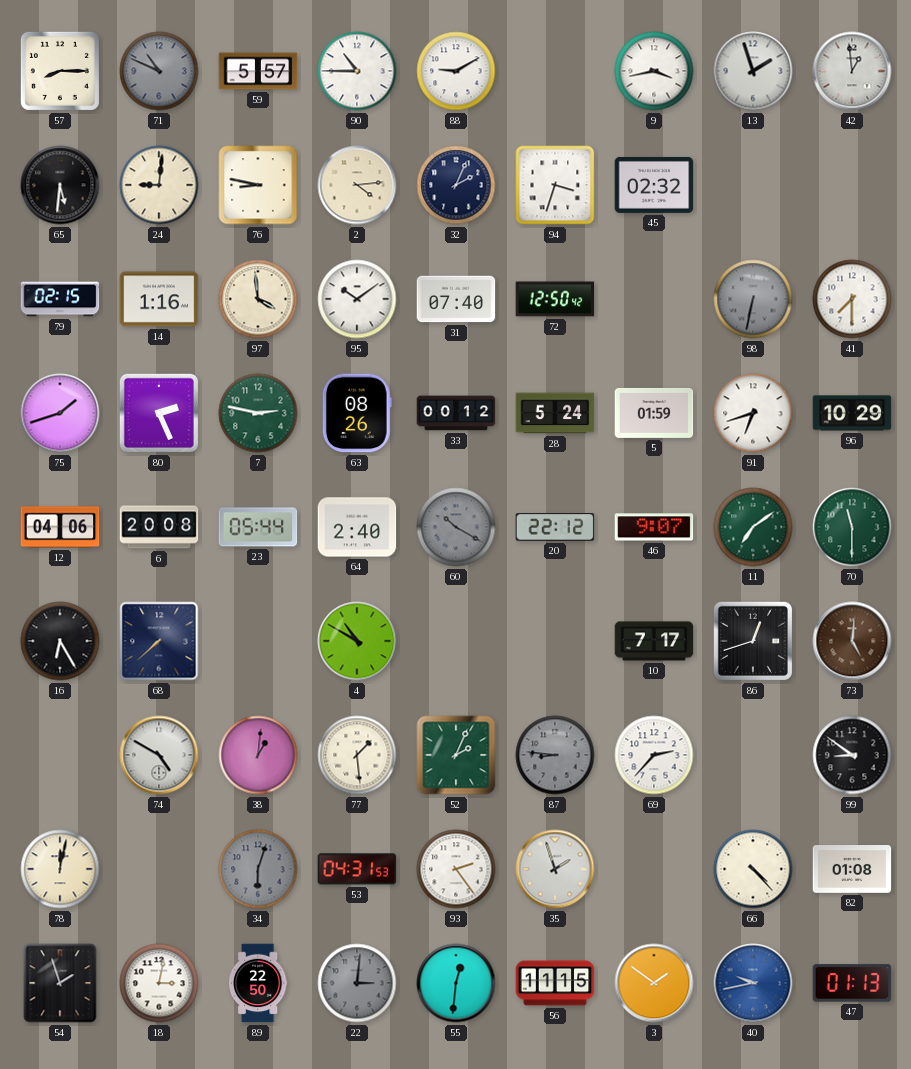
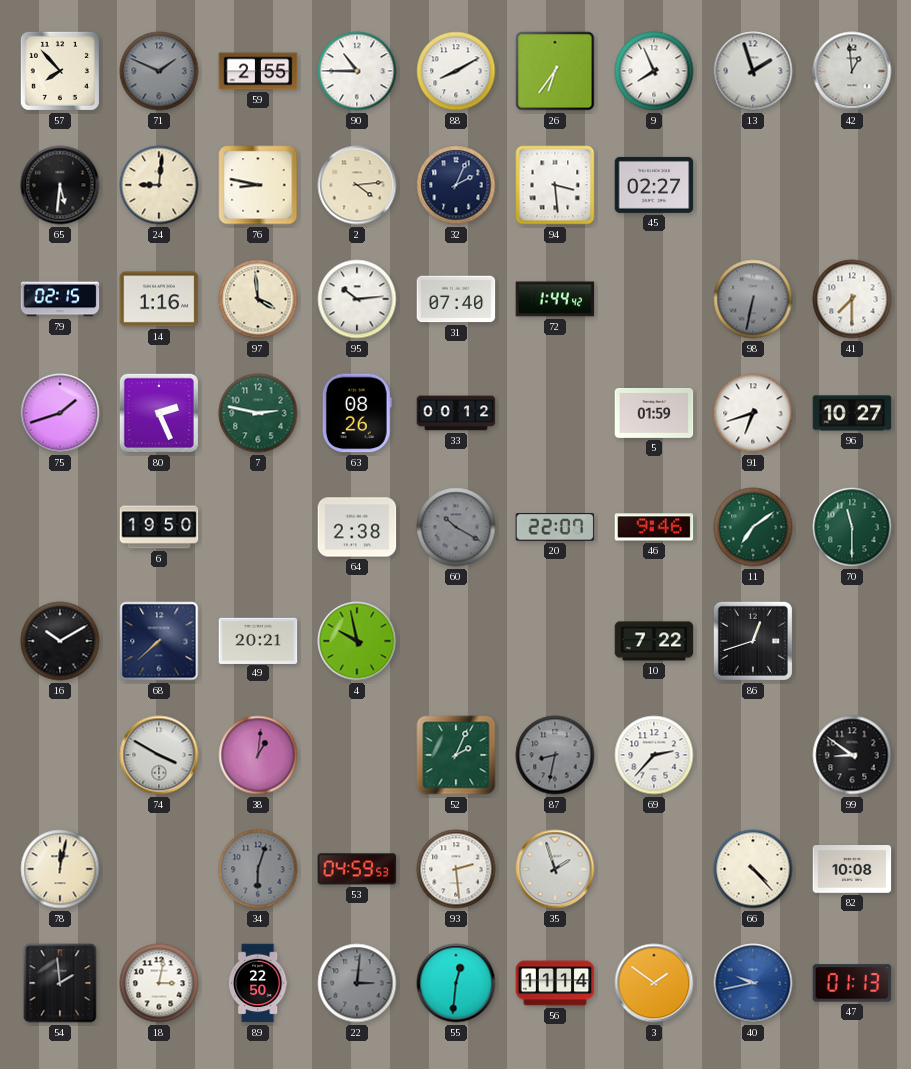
57: 8:15 -> 7:53 (60, 71)
71: 10:49 -> 1:49 (159, 71)
59: 5:57 -> 2:55 (258, 71)
88: 9:10 -> 8:10 (456, 71)
26: none -> 6:36 (555, 71)
9: 3:43 -> 7:56 (654, 71)
94: 3:33 -> 3:29 (555, 185)
45: 02:32 -> 02:27 (654, 185)
95: 10:09 -> 10:14 (357, 299)
72: 12:50 -> 1:44 (555, 299)
28: 5:24 -> none (555, 413)
96: 10:29 -> 10:27 (852, 413)
12: 04:06 -> none (60, 527)
6: 20:08 -> 19:50 (159, 527)
23: 05:44 -> none (258, 527)
64: 2:40 -> 2:38 (357, 527)
20: 22:12 -> 22:07 (555, 527)
46: 9:07 -> 9:46 (654, 527)
16: 6:25 -> 10:10 (60, 641)
49: none -> 20:21 (258, 640)
4: 10:50 -> 9:58 (357, 641)
10: 7:17 -> 7:22 (654, 641)
73: 5:01 -> none (852, 641)
74: 4:50 -> 3:50 (159, 755)
77: 1:29 -> none (357, 755)
87: 8:46 -> 8:32 (555, 755)
53: 04:31 -> 04:59 (357, 869)
93: 2:24 -> 2:29 (456, 869)
82: 01:08 -> 10:08 (852, 870)
54: 1:57 -> 1:59 (60, 983)
56: 11:15 -> 11:14 (555, 983)
